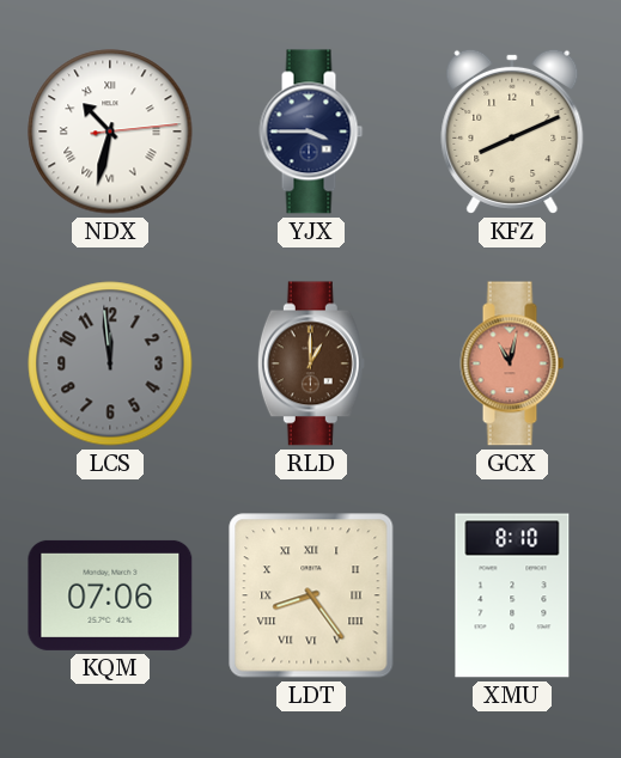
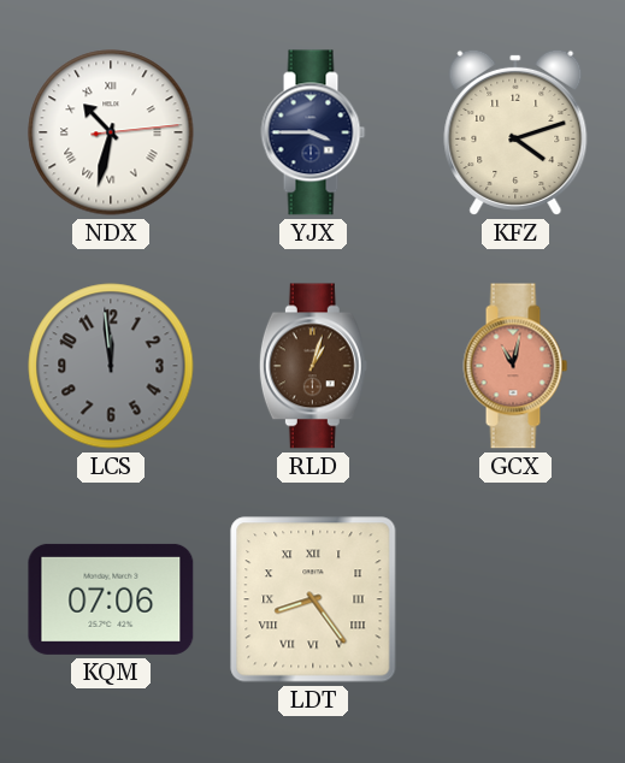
KFZ: 8:11 -> 4:12 (515, 132)
RLD: 1:00 -> 1:03 (313, 366)
XMU: 8:10 -> none (512, 595)
